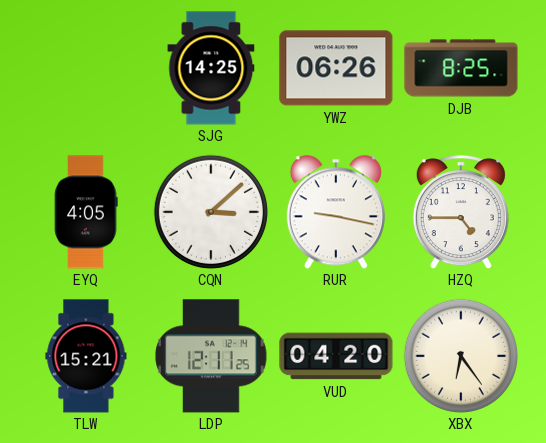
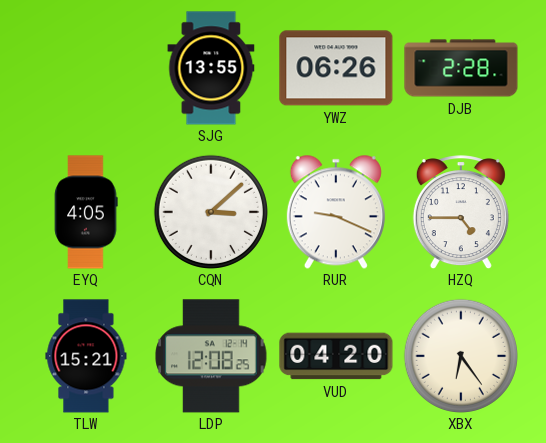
SJG: 14:25 -> 13:55 (211, 68)
DJB: 8:25 -> 2:28 (461, 68)
RUR: 9:17 -> 9:19 (336, 212)
LDP: 12:11 -> 12:08 (211, 356)
